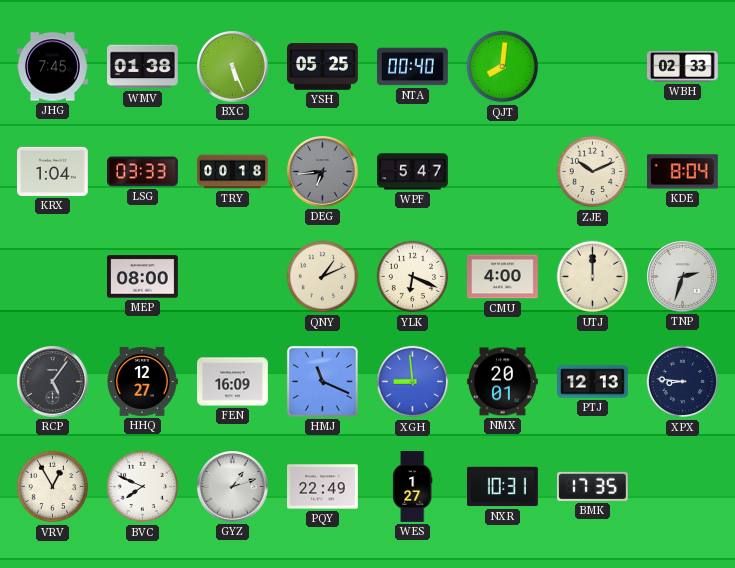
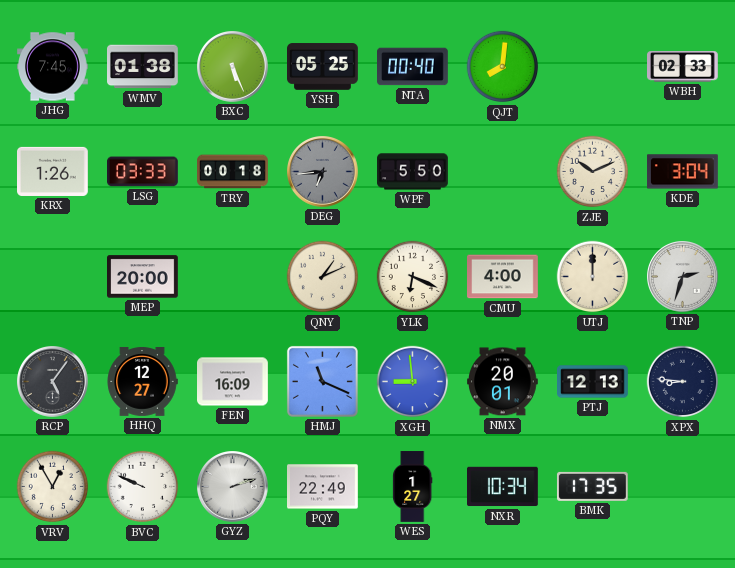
KRX: 1:04 -> 1:26 (53, 171)
WPF: 5:47 -> 5:50 (413, 172)
KDE: 8:04 -> 3:04 (683, 172)
MEP: 08:00 -> 20:00 (143, 277)
BVC: 7:49 -> 9:49 (143, 487)
GYZ: 1:12 -> 2:12 (233, 487)
NXR: 10:31 -> 10:34 (503, 487)
